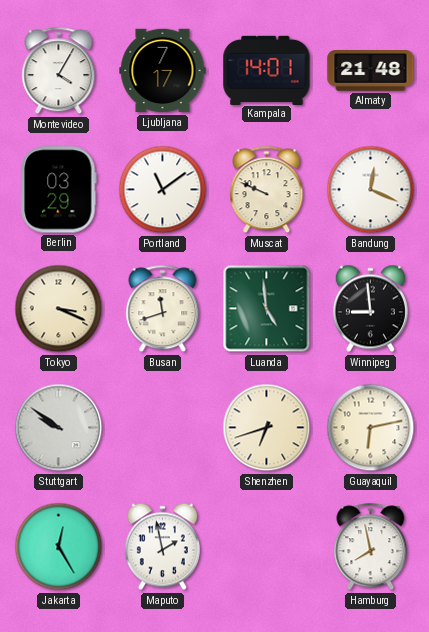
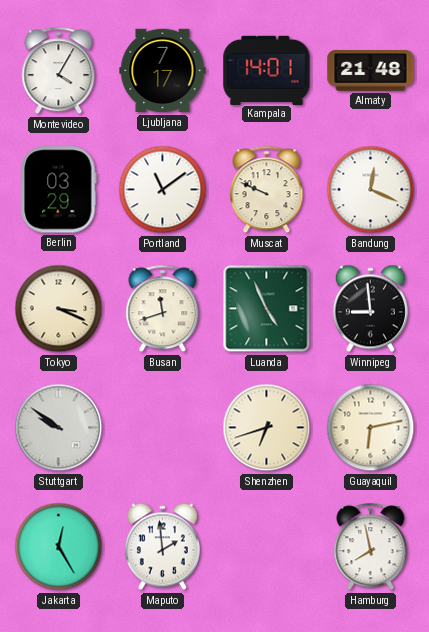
Luanda: 4:59 -> 4:56 (267, 309)
Maputo: 1:58 -> 1:59 (162, 547)
